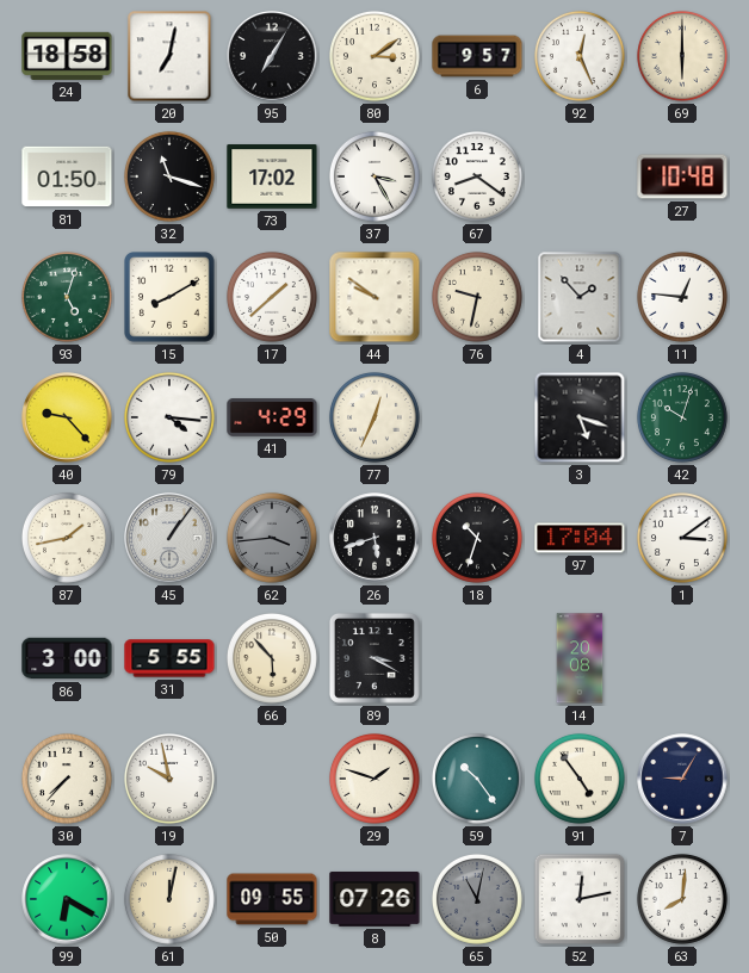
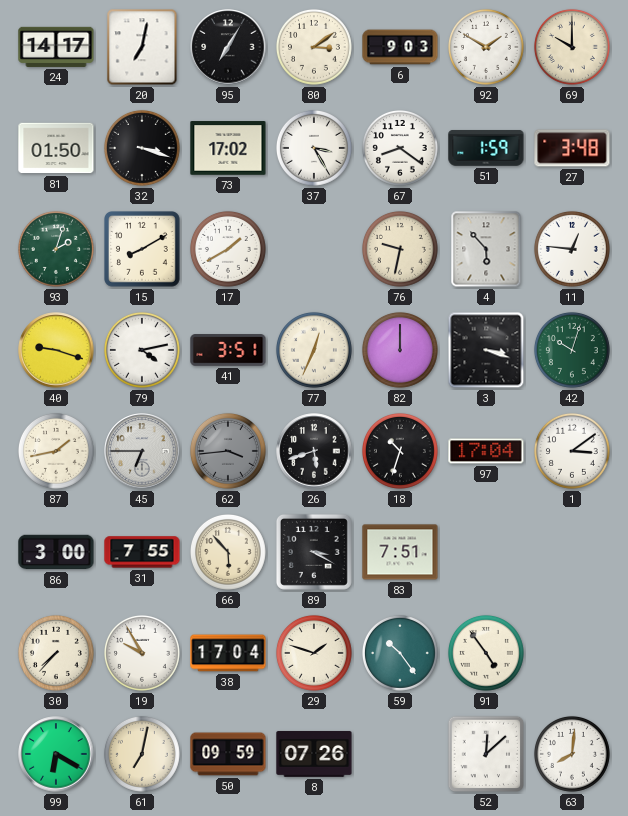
24: 18:58 -> 14:17 (56, 47)
6: 9:57 -> 9:03 (400, 47)
92: 12:26 -> 1:50 (486, 47)
69: 6:00 -> 10:00 (572, 47)
32: 11:18 -> 3:18 (142, 148)
51: none -> 1:59 (486, 148)
27: 10:48 -> 3:48 (572, 148)
93: 5:03 -> 2:03 (56, 249)
17: 1:38 -> 1:40 (228, 249)
44: 9:51 -> none (374, 297)
4: 1:53 -> 5:53 (486, 249)
40: 9:23 -> 9:18 (56, 350)
79: 4:16 -> 4:13 (142, 350)
41: 4:29 -> 3:51 (228, 350)
82: none -> 12:00 (400, 350)
3: 5:18 -> 3:18 (486, 350)
45: 1:06 -> 6:45 (142, 451)
31: 5:55 -> 7:55 (142, 552)
83: none -> 7:51 (400, 552)
14: 20:08 -> none (580, 658)
19: 9:58 -> 9:55 (142, 653)
38: none -> 17:04 (228, 653)
7: 9:05 -> none (682, 779)
61: 12:02 -> 7:02 (142, 754)
50: 09:55 -> 09:59 (228, 754)
65: 11:02 -> none (477, 899)
52: 12:13 -> 12:08 (485, 754)
